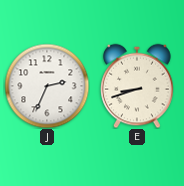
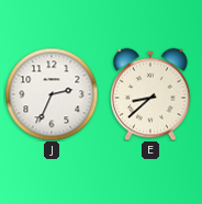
E: 8:42 -> 8:38 (150, 94)
